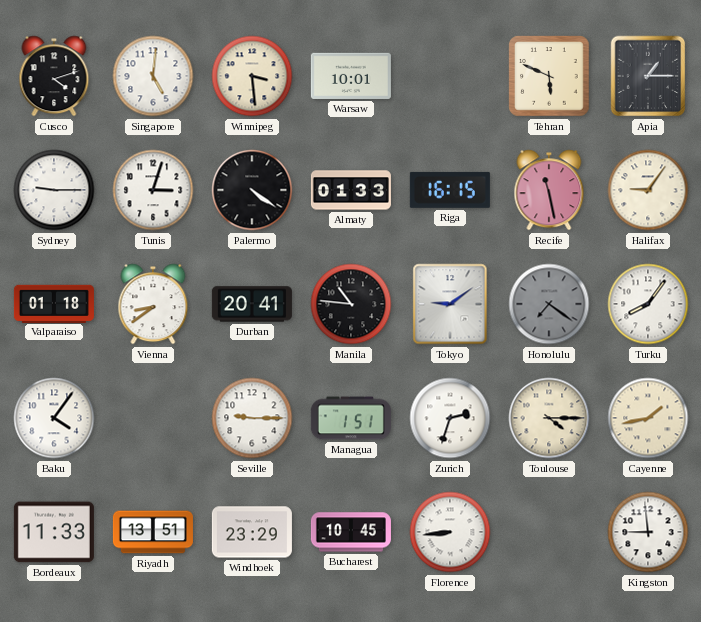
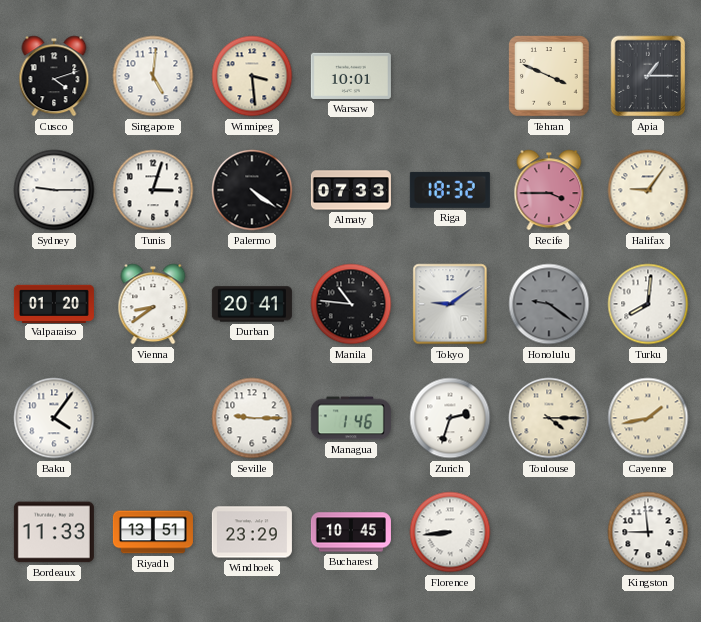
Tehran: 5:49 -> 3:49 (549, 76)
Almaty: 01:33 -> 07:33 (351, 190)
Riga: 16:15 -> 18:32 (450, 190)
Recife: 11:28 -> 3:45 (549, 190)
Valparaiso: 01:18 -> 01:20 (54, 303)
Honolulu: 7:21 -> 9:21 (549, 304)
Turku: 8:06 -> 8:01 (648, 304)
Managua: 1:51 -> 1:46 (351, 418)
